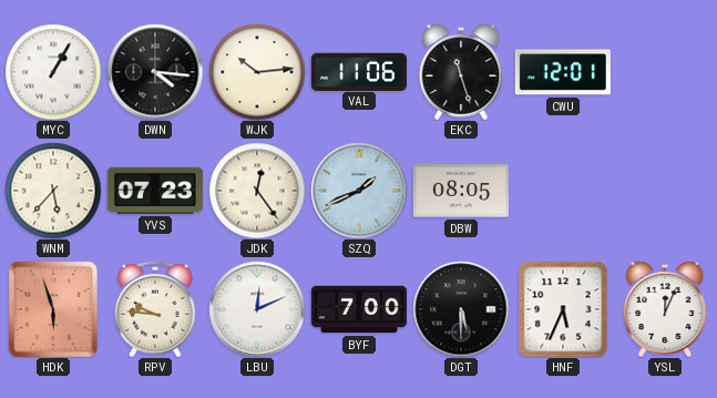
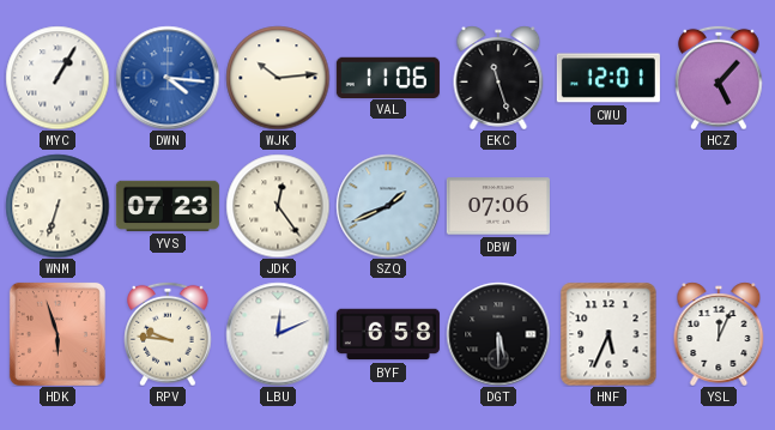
DWN dial: black -> blue (168, 78)
HCZ: none -> 5:07 (719, 78)
WNM: 5:37 -> 6:33 (57, 206)
DBW: 08:05 -> 07:06 (498, 206)
BYF: 7:00 -> 6:58 (388, 334)
